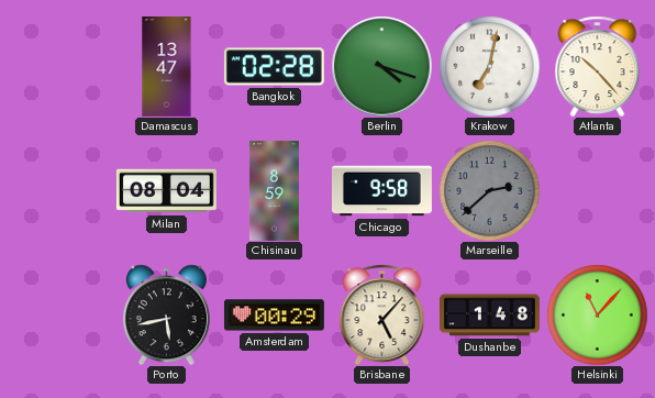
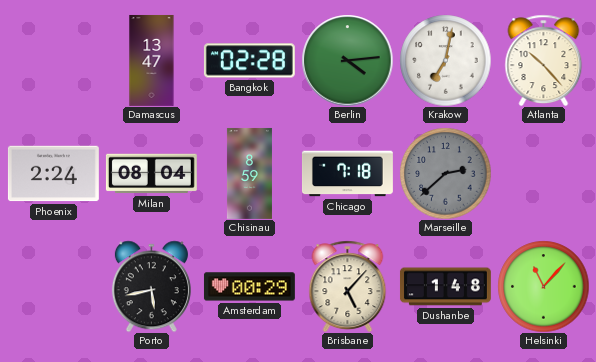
Berlin: 4:18 -> 4:14 (347, 60)
Phoenix: none -> 2:24 (53, 174)
Chicago: 9:58 -> 7:18 (347, 174)
